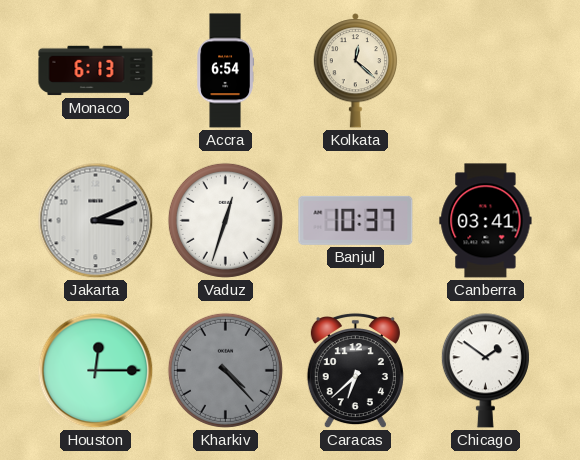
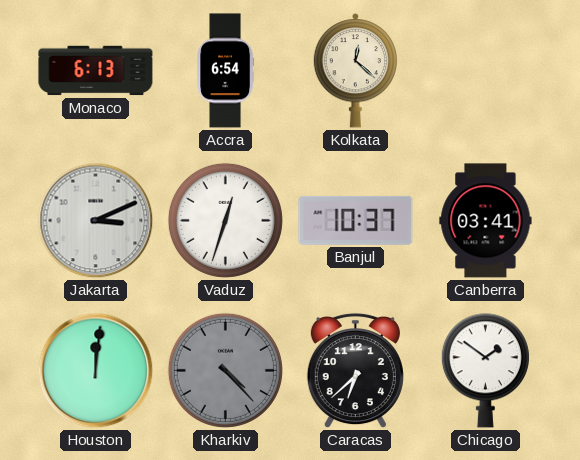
Houston: 12:15 -> 12:01 (96, 371)
